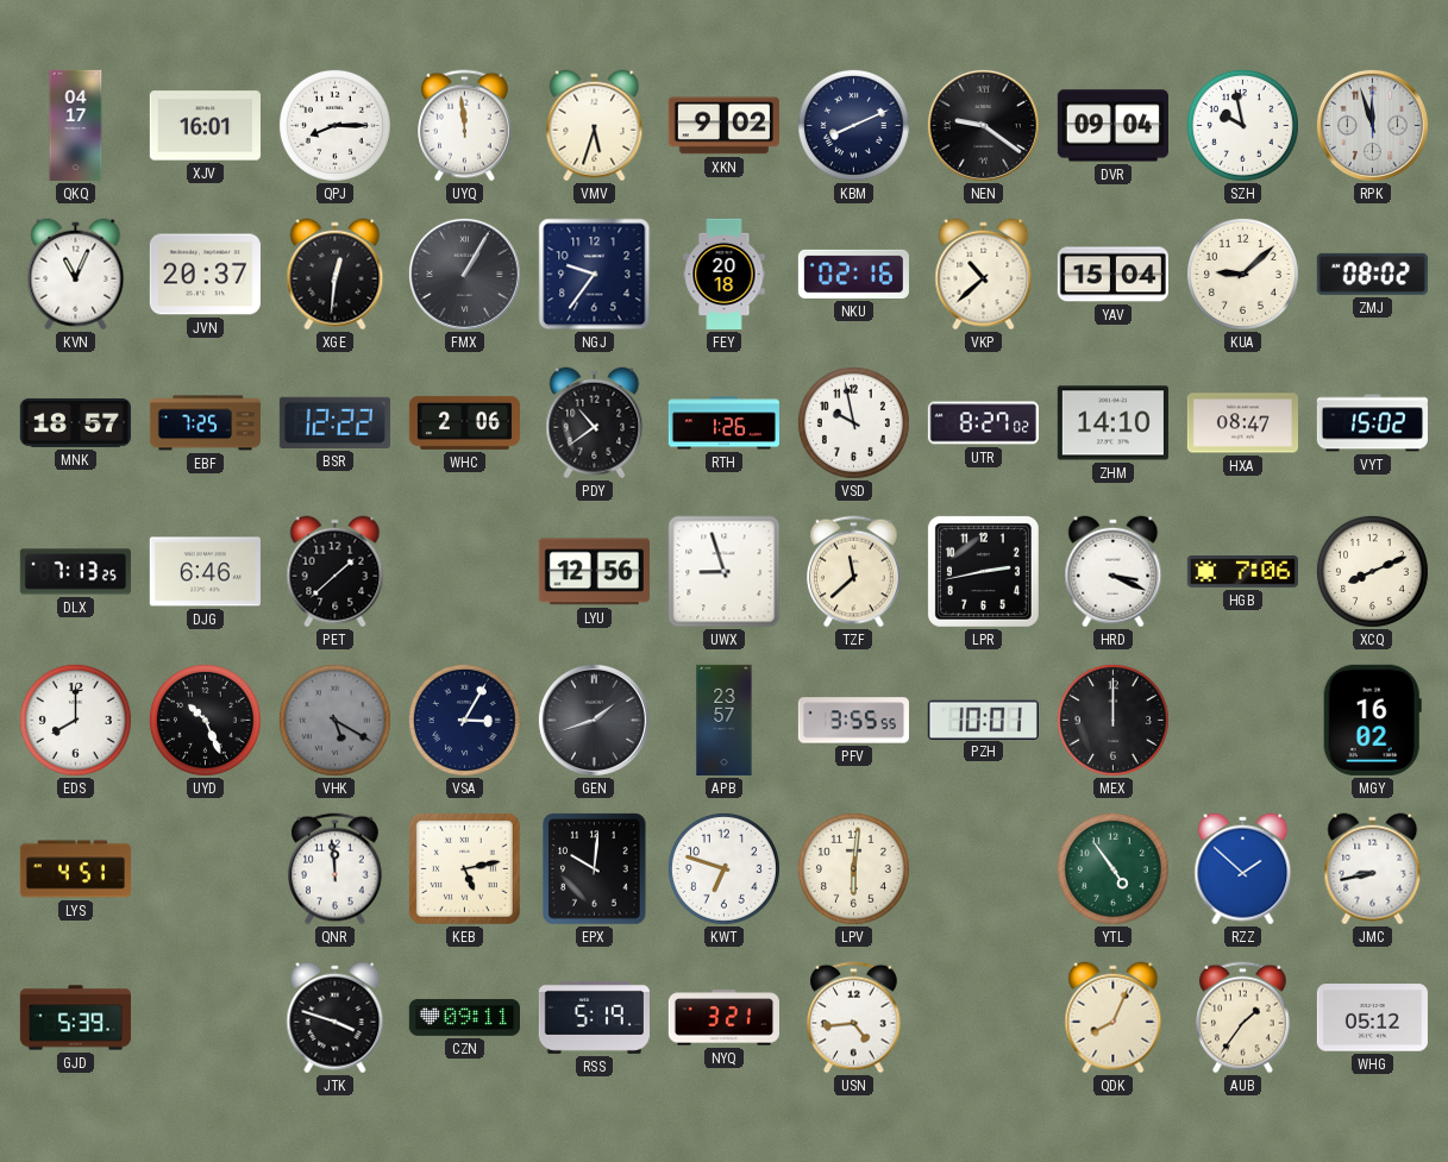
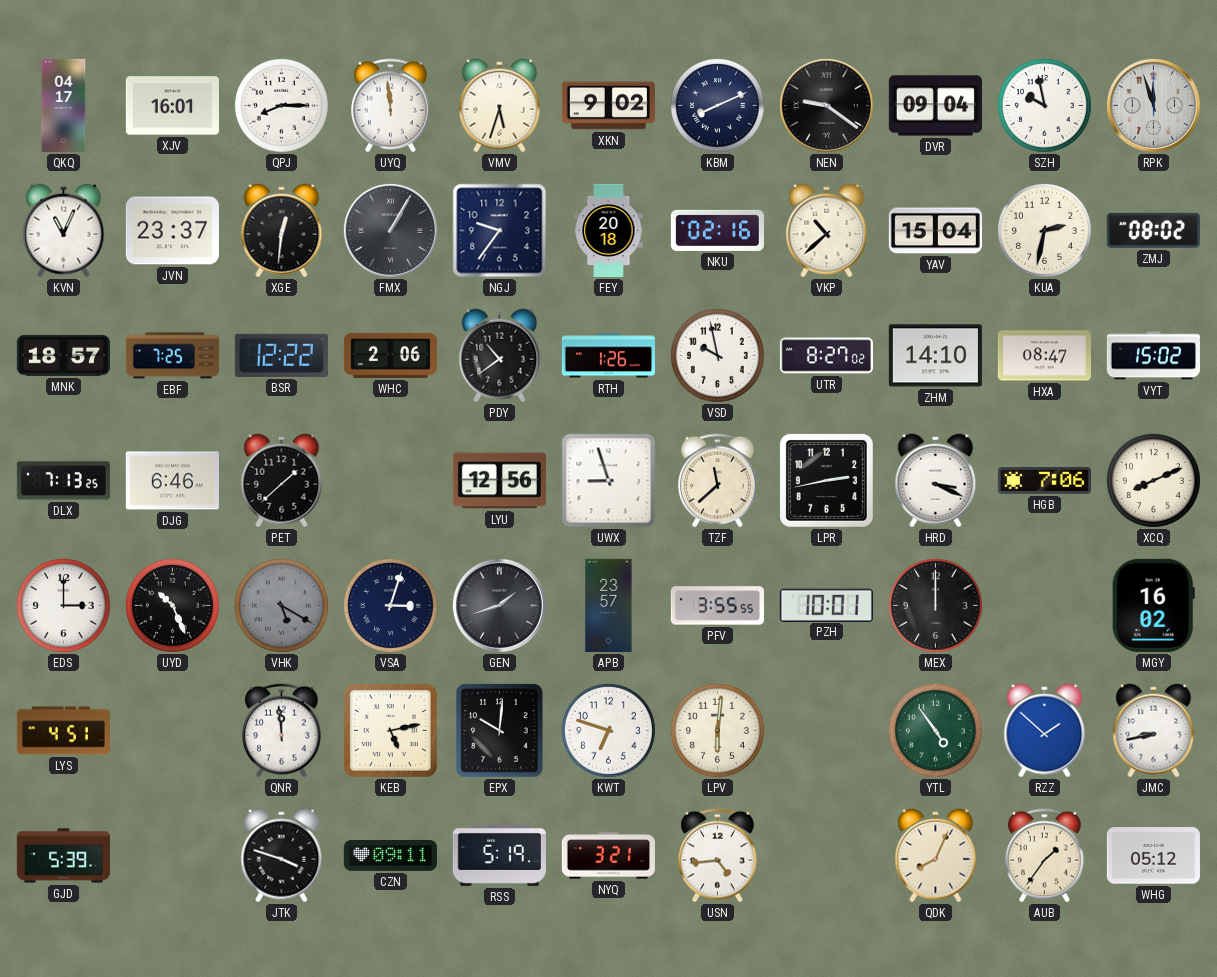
JVN: 20:37 -> 23:37 (172, 231)
KUA: 9:08 -> 2:32 (1044, 230)
EDS: 8:00 -> 3:00 (63, 605)
VSA: 3:05 -> 3:03 (390, 605)
